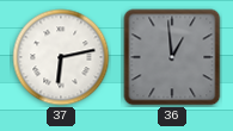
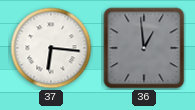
37: 6:13 -> 6:16 (51, 48)
